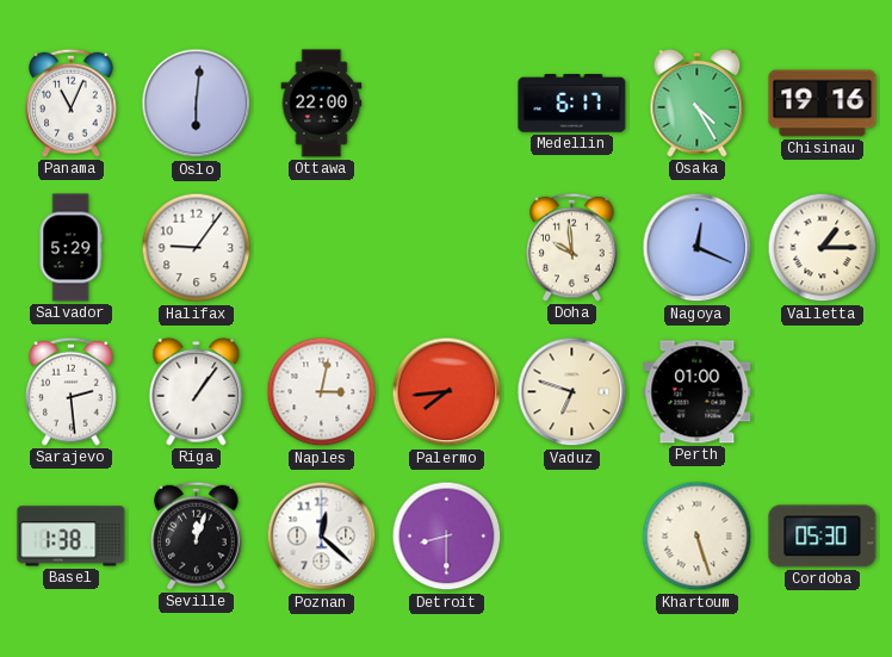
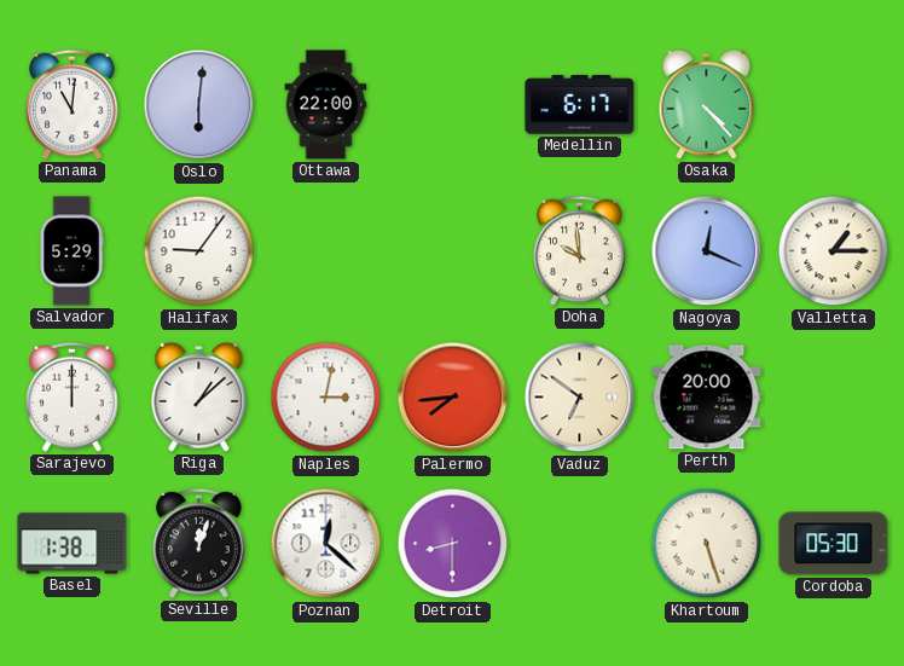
Panama: 11:04 -> 11:01 (73, 104)
Osaka: 4:25 -> 4:23 (707, 104)
Chisinau: 19:16 -> none (823, 104)
Sarajevo: 2:29 -> 12:00 (73, 396)
Riga: 1:06 -> 1:08 (199, 396)
Vaduz: 6:48 -> 6:51 (580, 398)
Perth: 01:00 -> 20:00 (707, 398)
